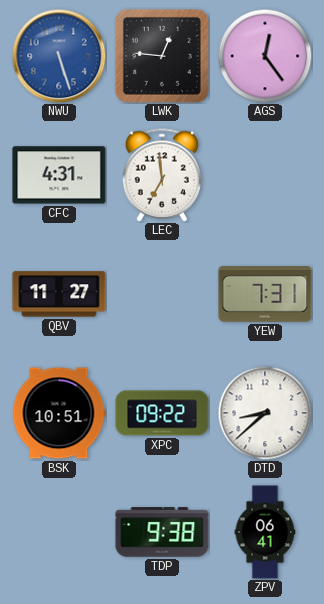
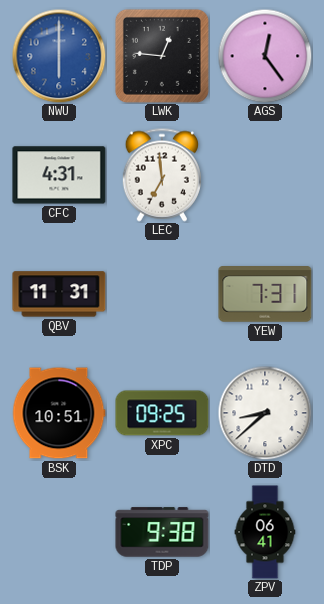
NWU: 5:27 -> 6:00 (59, 56)
QBV: 11:27 -> 11:31 (59, 294)
XPC: 09:22 -> 09:25 (162, 413)
